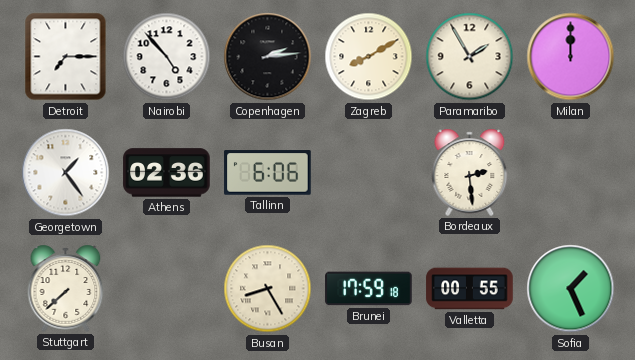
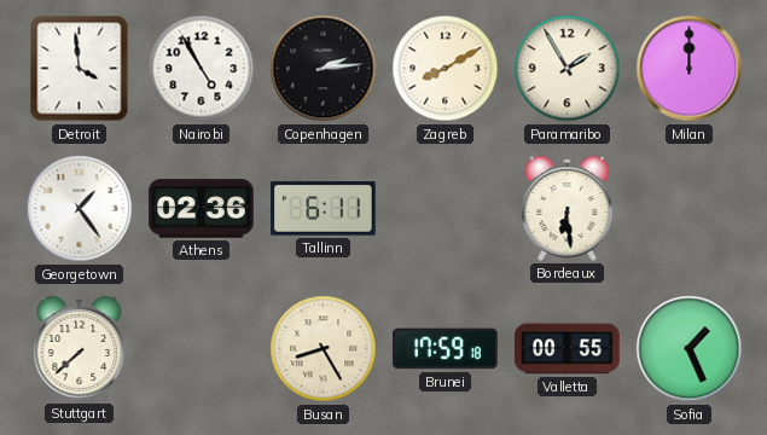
Detroit: 7:15 -> 3:59 (80, 69)
Nairobi: 4:53 -> 4:55 (202, 69)
Tallinn: 6:06 -> 6:11 (324, 209)
Bordeaux: 2:29 -> 6:29 (568, 208)
